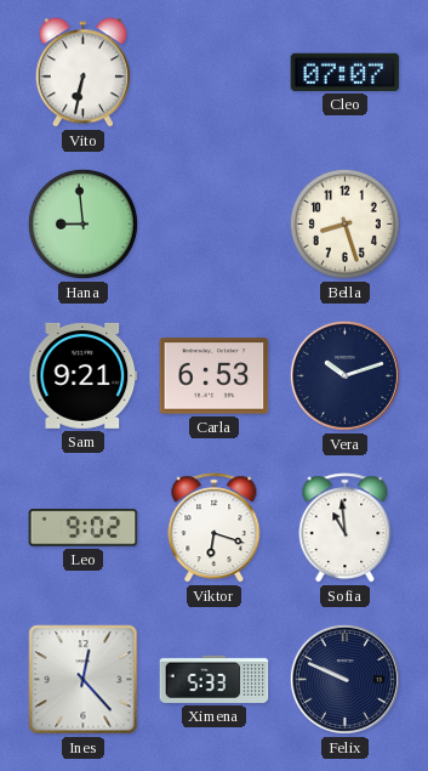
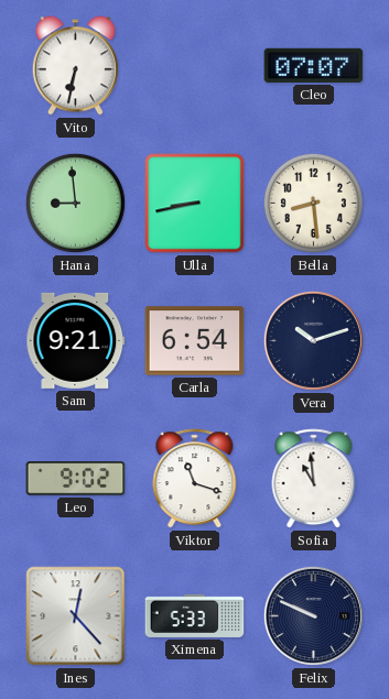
Ulla: none -> 8:43 (195, 204)
Bella: 8:27 -> 8:29 (313, 203)
Carla: 6:53 -> 6:54 (195, 341)
Viktor: 6:18 -> 11:18 (195, 479)
